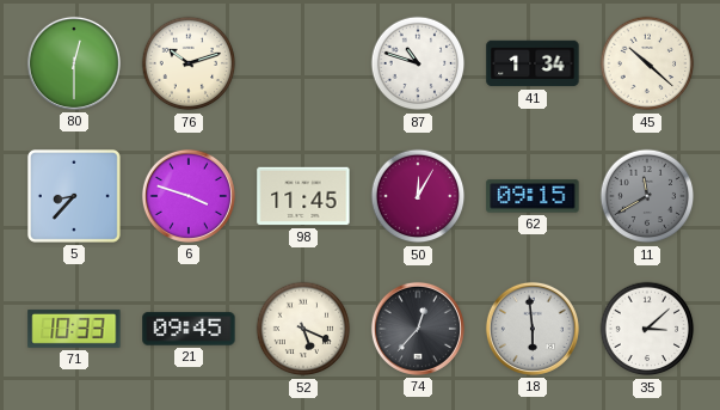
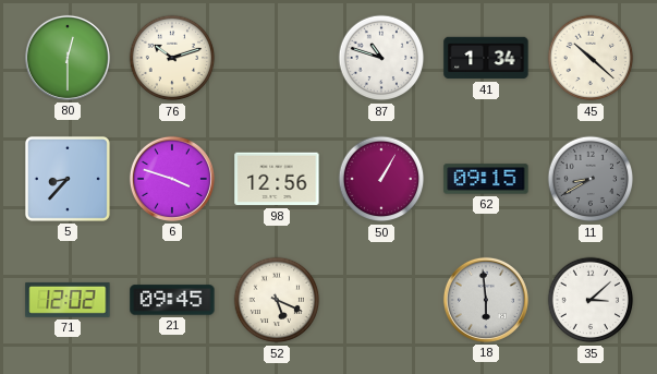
98: 11:45 -> 12:56 (277, 179)
50: 12:05 -> 1:05 (381, 179)
11: 11:40 -> 8:40 (591, 179)
71: 10:33 -> 12:02 (68, 300)
74: 12:37 -> none (418, 329)
